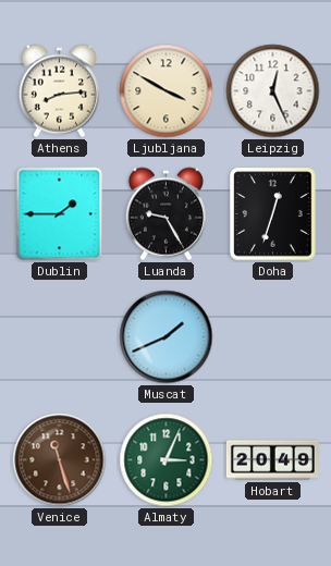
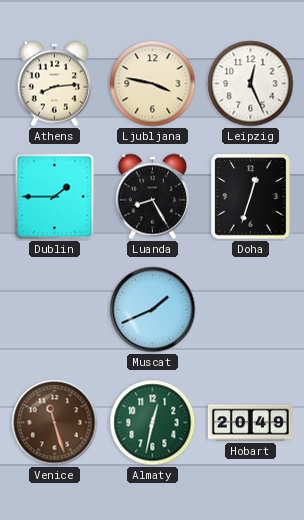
Ljubljana: 3:50 -> 3:47 (153, 84)
Luanda: 9:25 -> 8:25 (152, 197)
Almaty: 3:04 -> 12:32 (153, 423)
